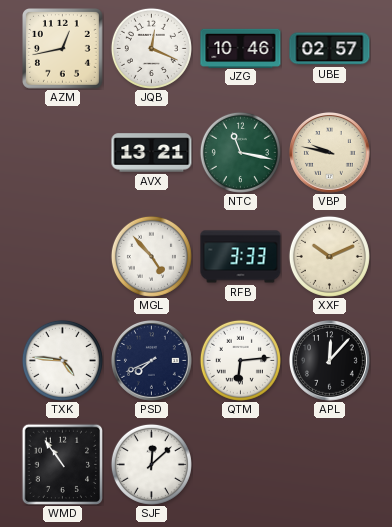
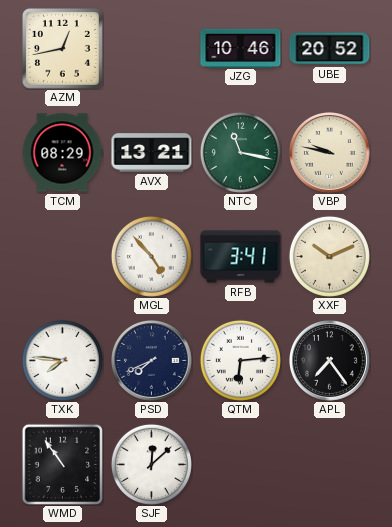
JQB: 12:19 -> none (151, 48)
UBE: 02:57 -> 20:52 (330, 49)
TCM: none -> 08:29 (62, 153)
RFB: 3:33 -> 3:41 (241, 257)
TXK: 4:46 -> 7:46 (62, 360)
APL: 12:07 -> 7:24 (330, 361)
